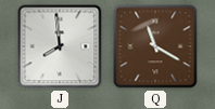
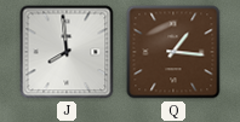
Q: 11:20 -> 1:16 (173, 52)
